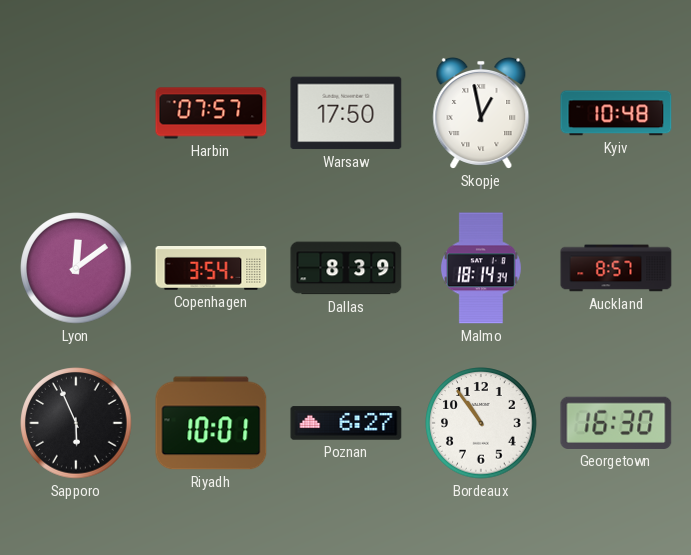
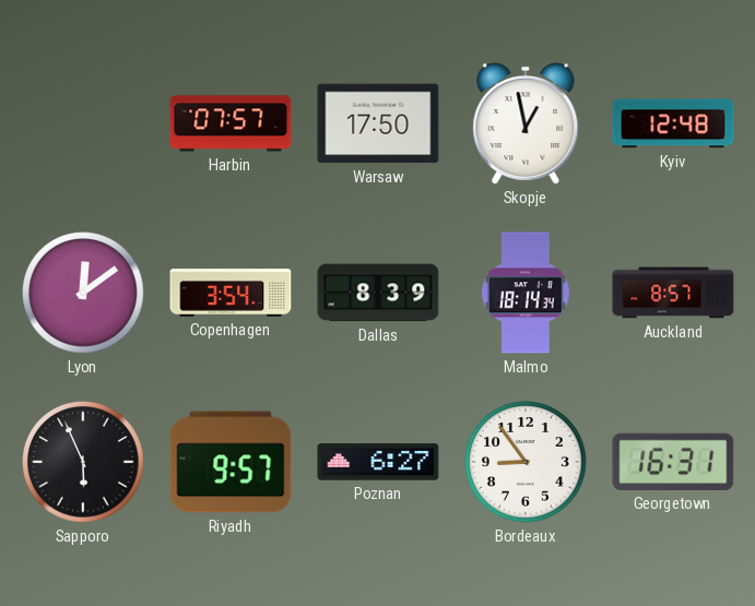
Kyiv: 10:48 -> 12:48 (673, 123)
Riyadh: 10:01 -> 9:57 (231, 462)
Bordeaux: 10:54 -> 8:54 (526, 462)
Georgetown: 16:30 -> 16:31 (673, 462)
